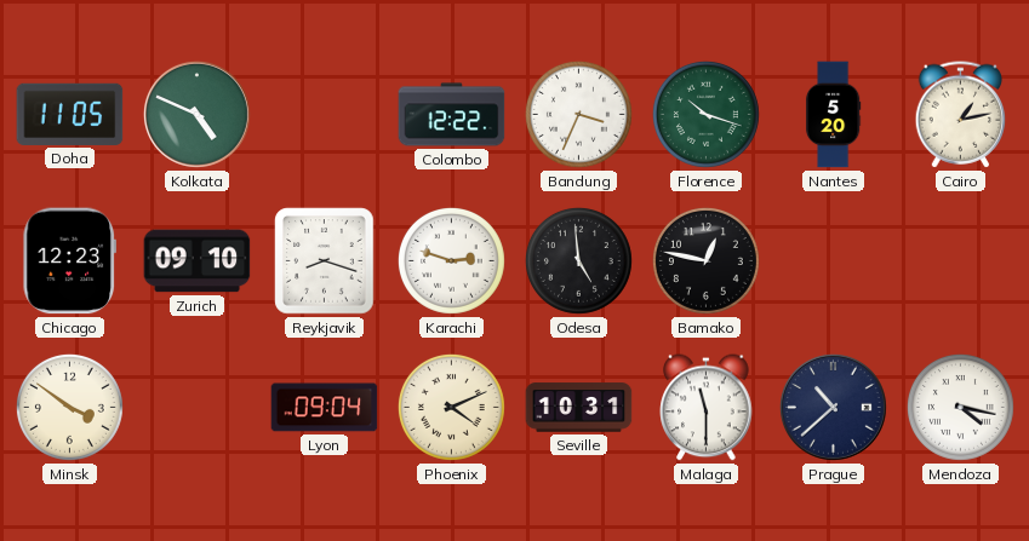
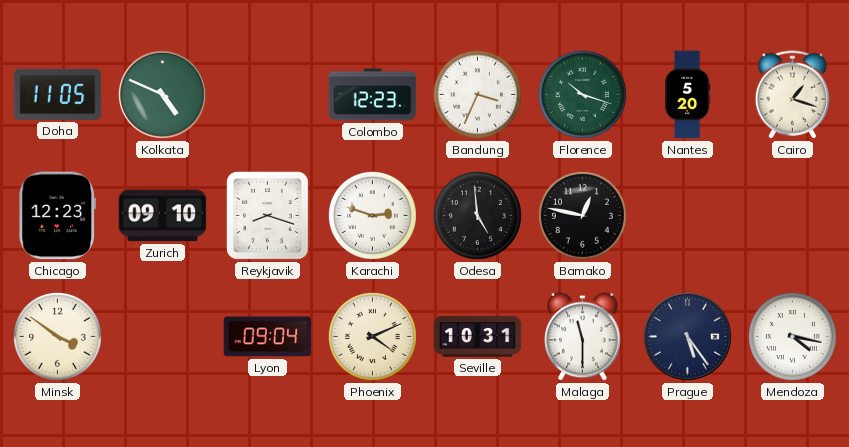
Colombo: 12:22 -> 12:23 (373, 95)
Cairo: 1:13 -> 1:18 (793, 95)
Prague: 10:38 -> 5:24 (687, 336)
